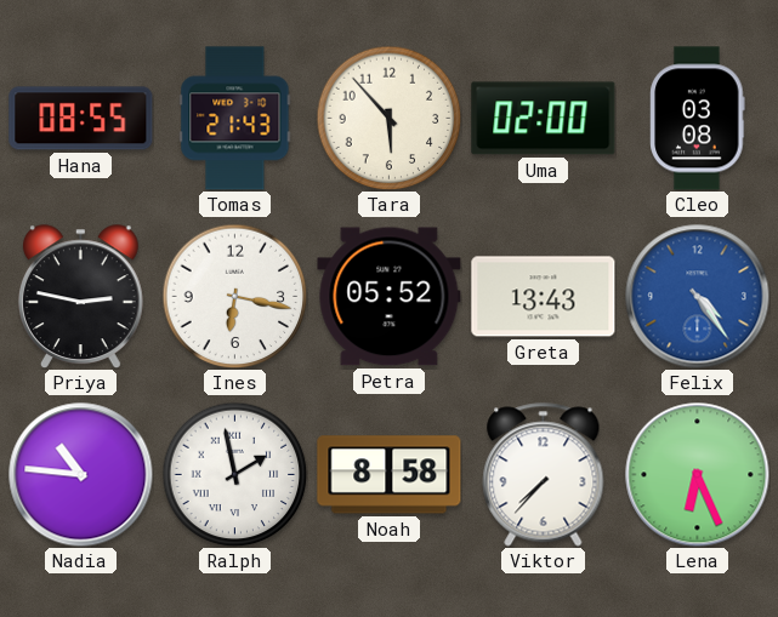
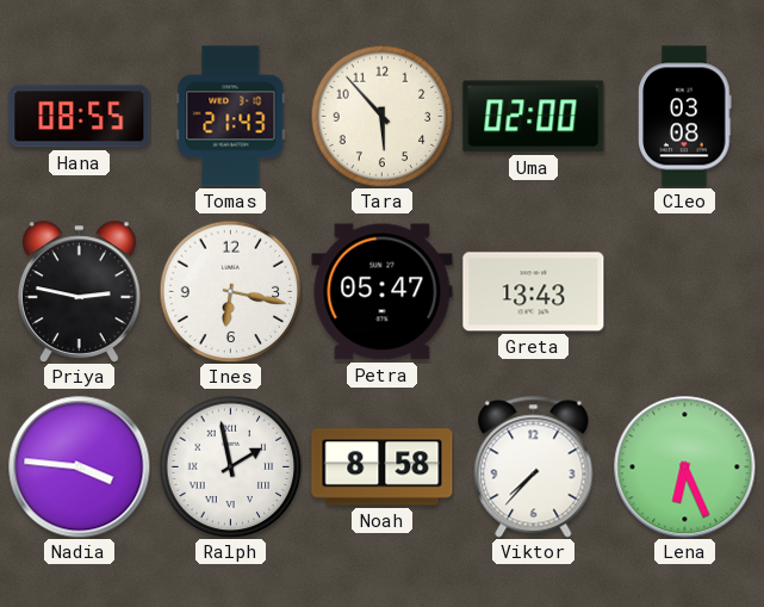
Petra: 05:52 -> 05:47 (383, 292)
Felix: 4:24 -> none (698, 297)
Nadia: 10:46 -> 3:46 (80, 467)
